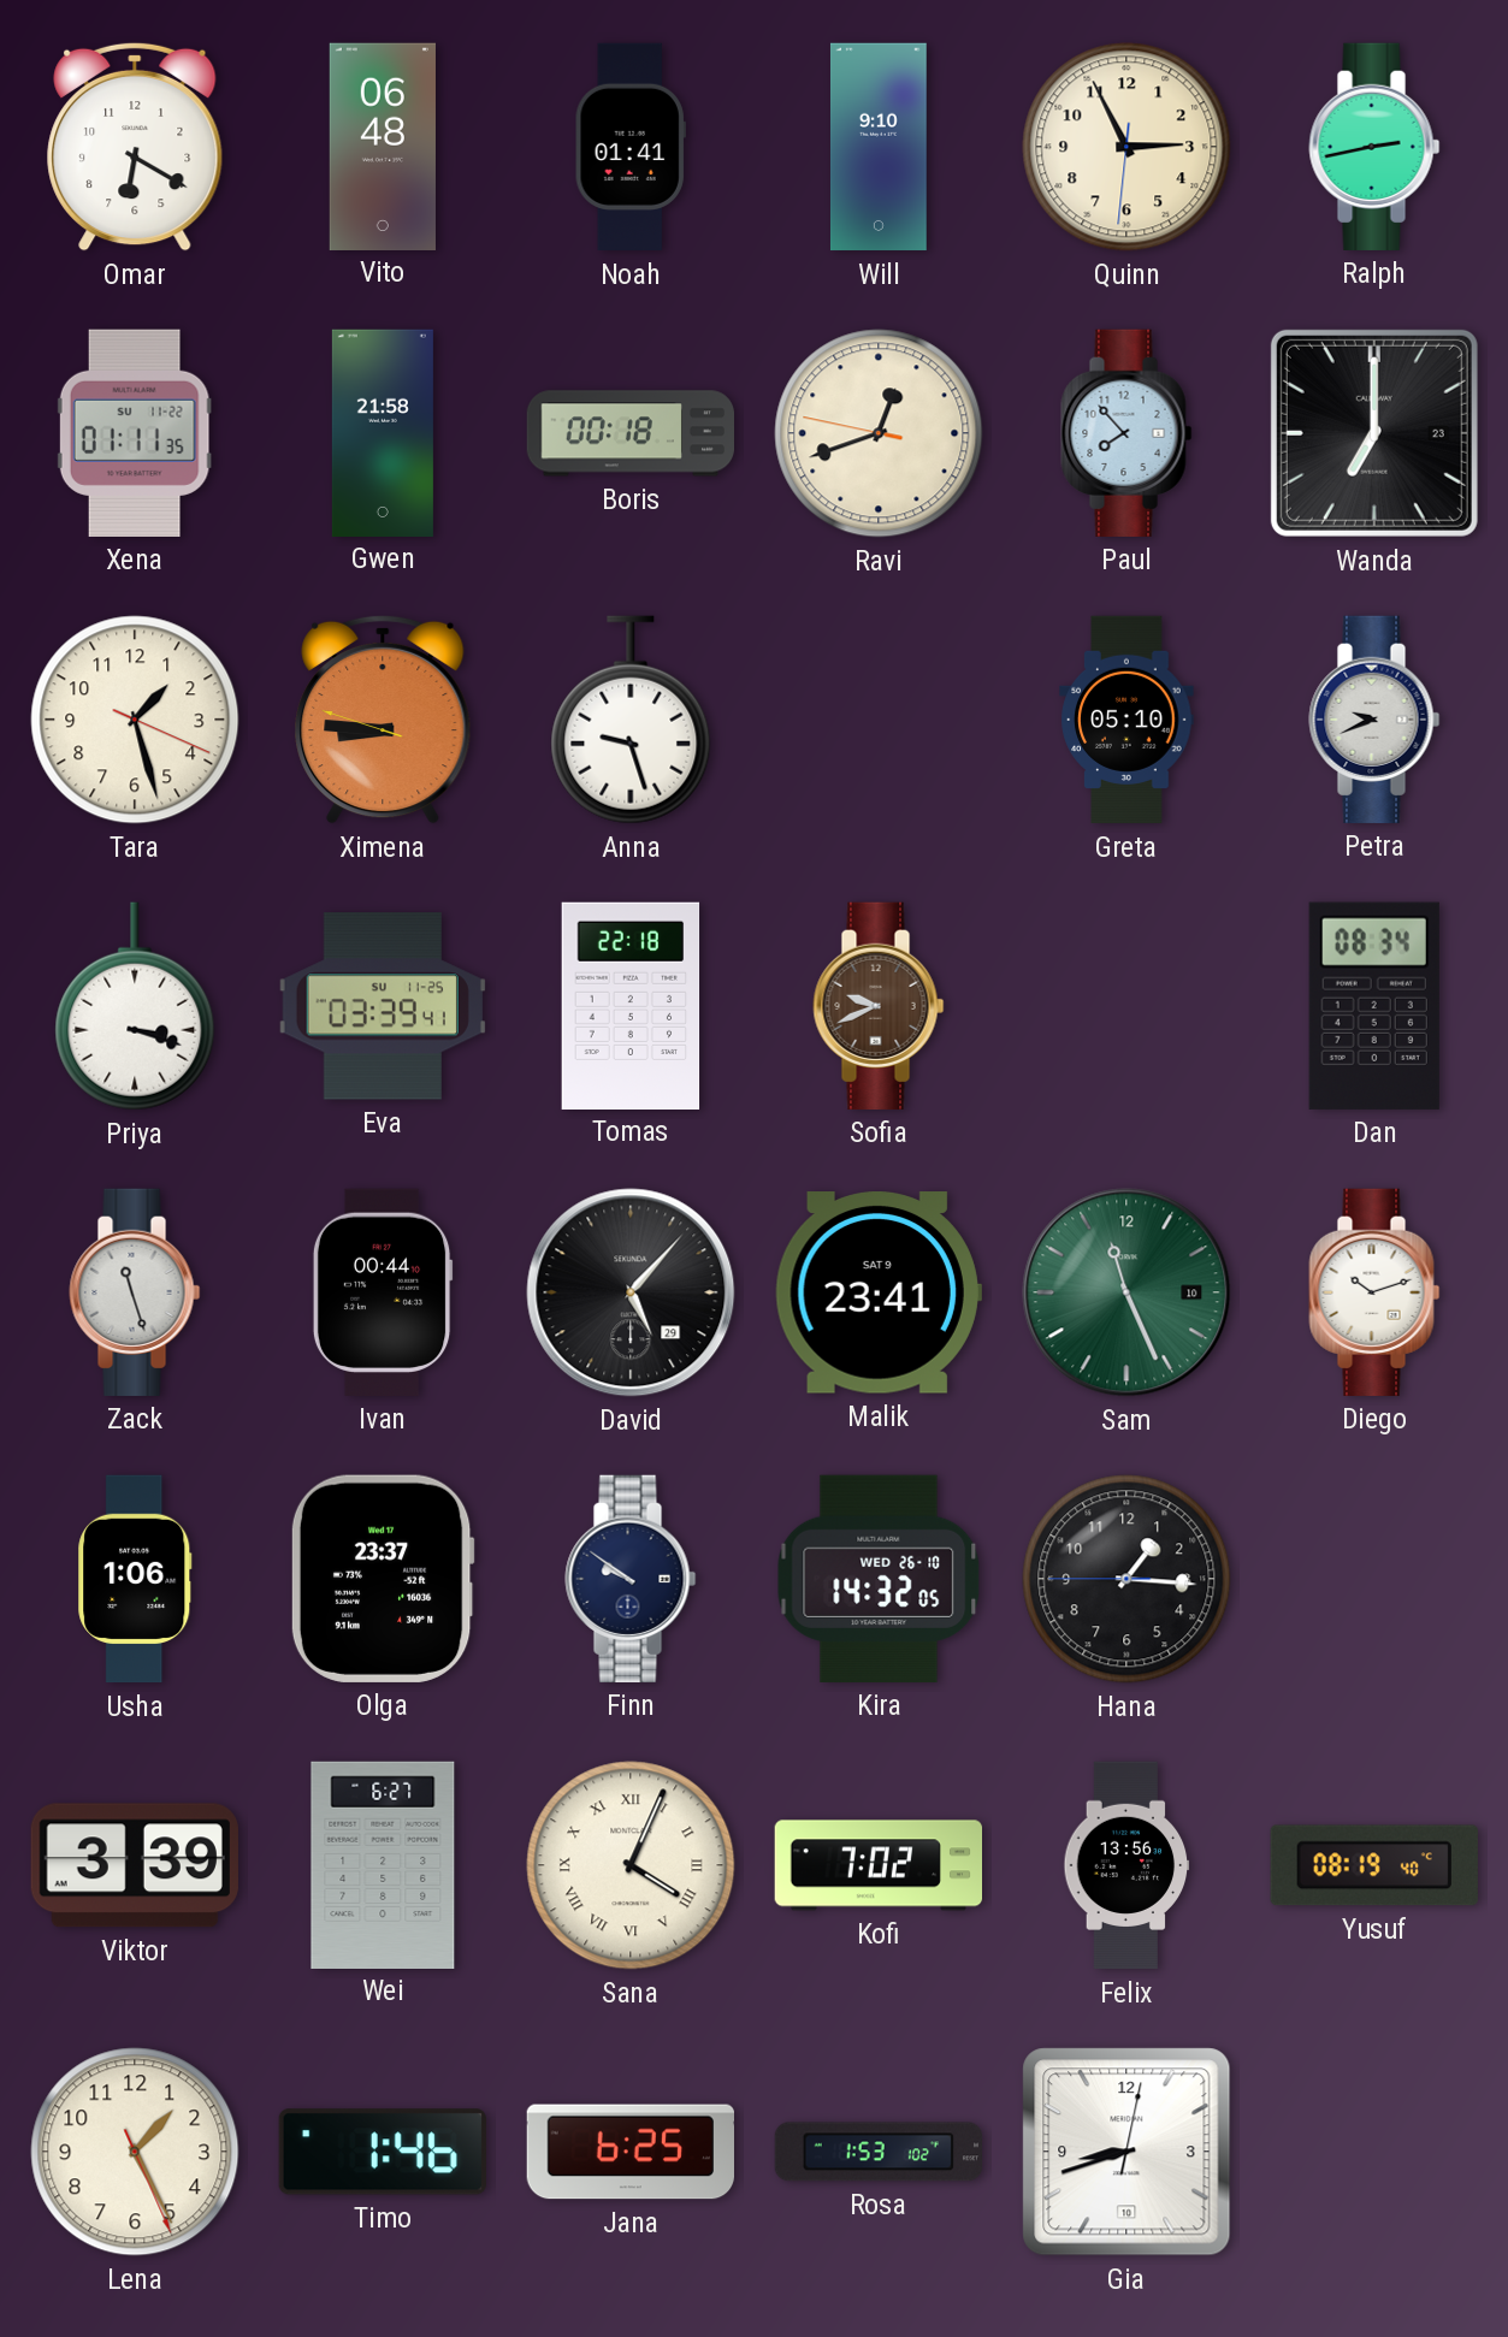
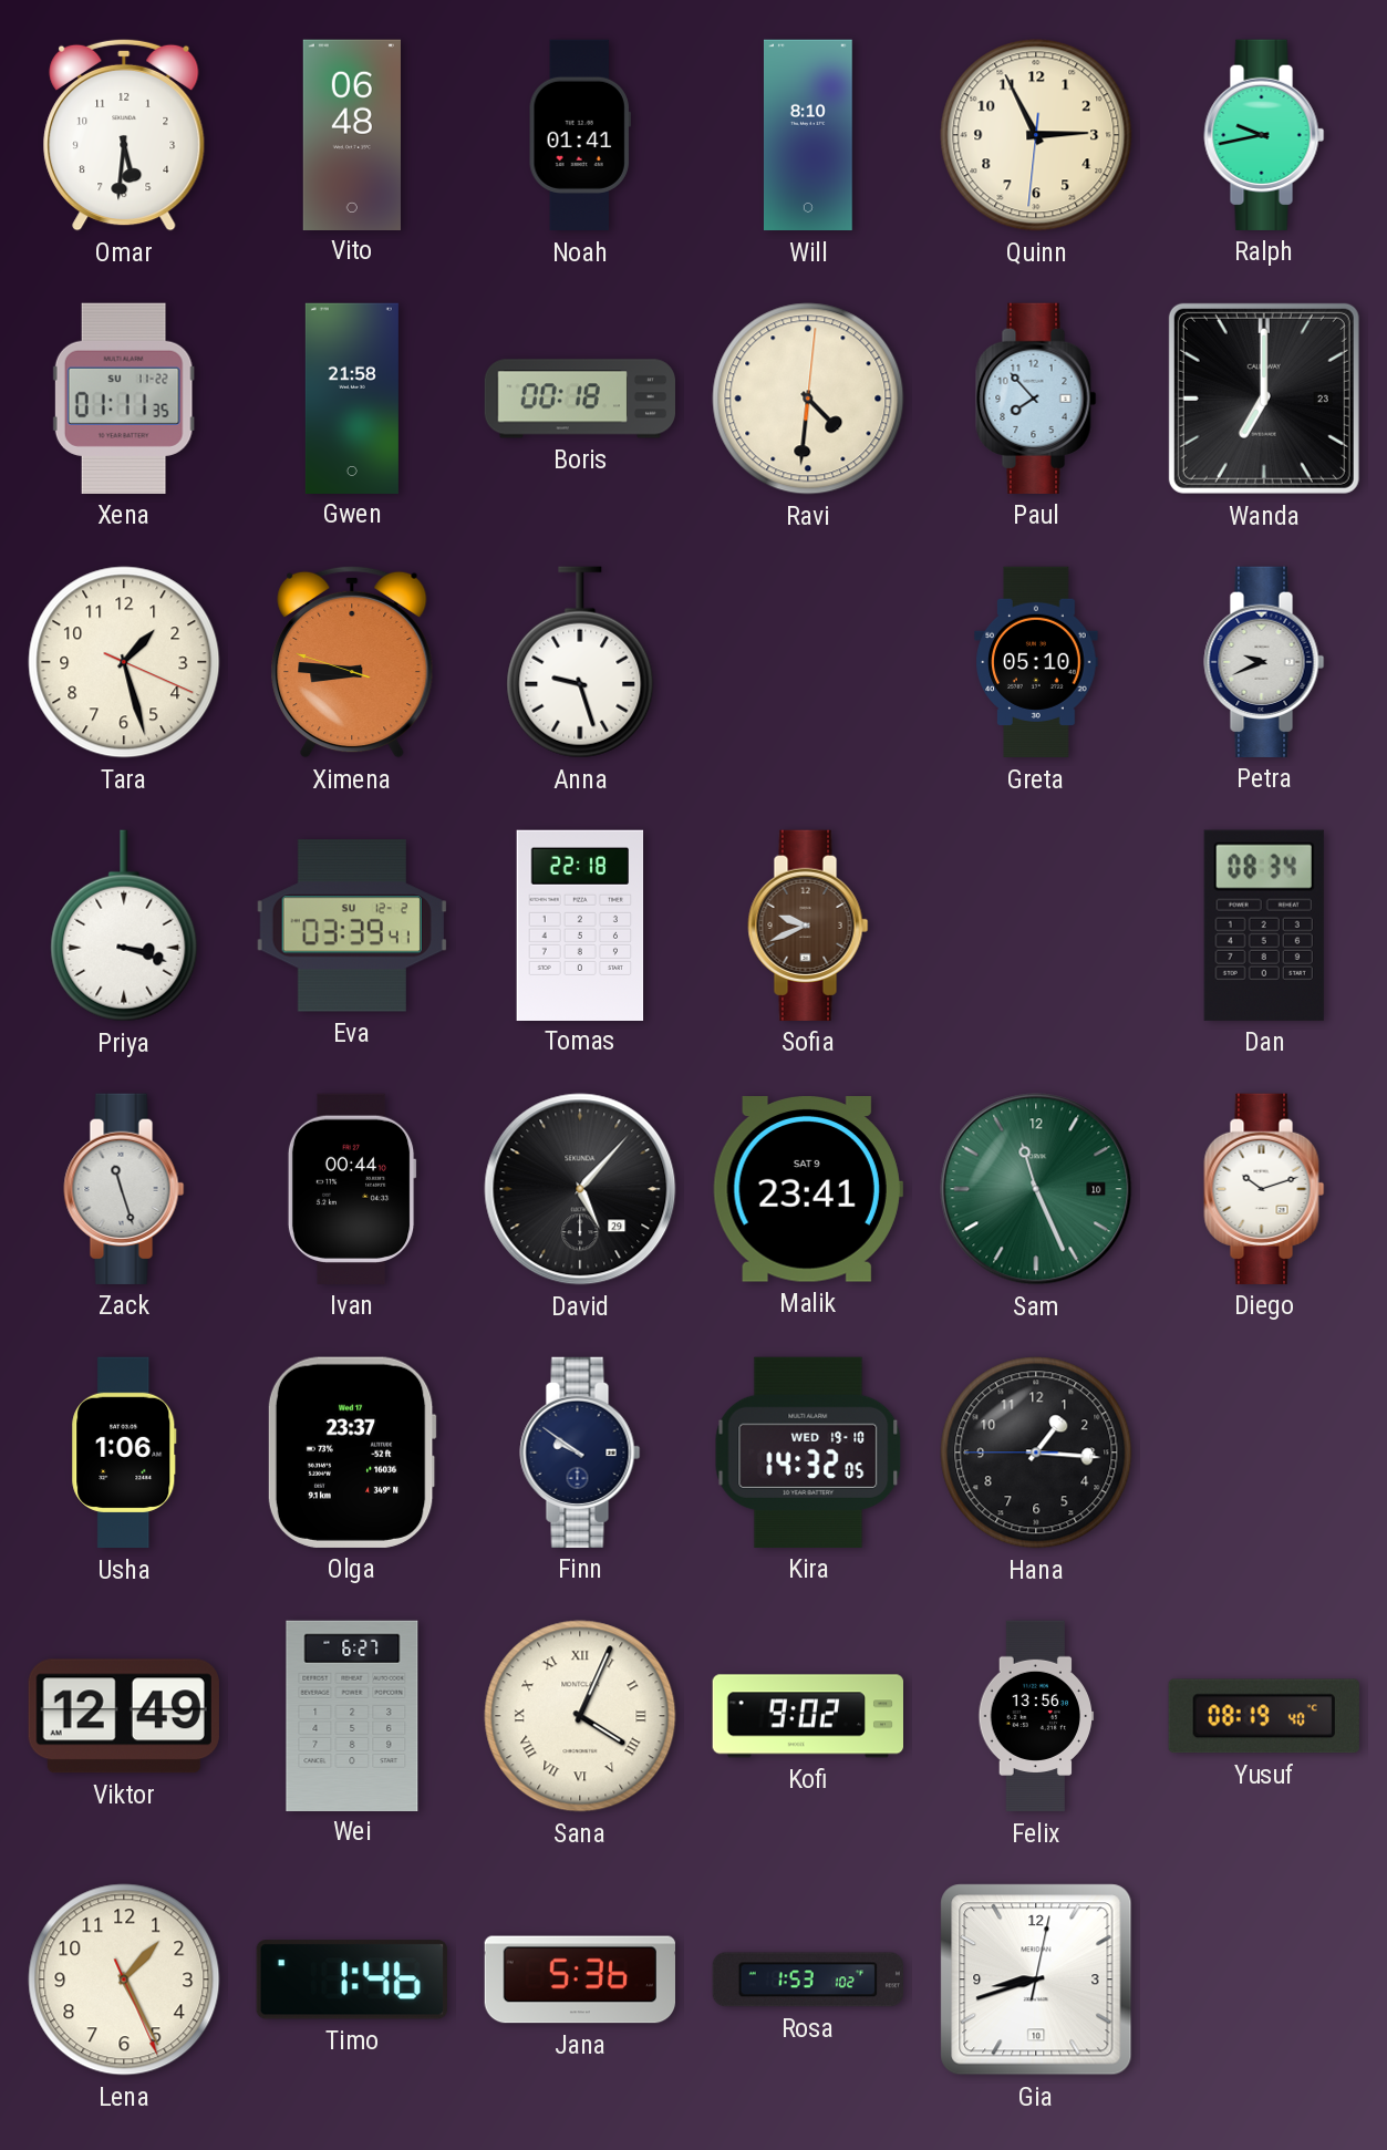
Omar: 6:20 -> 5:31 (124, 135)
Will: 9:10 -> 8:10 (808, 135)
Ralph: 2:43 -> 9:43 (1264, 135)
Ravi: 12:41 -> 4:31 (808, 399)
Eva date: SU 11-25 -> SU 12-2 (352, 926)
Kira date: WED 26-10 -> WED 19-10 (808, 1453)
Viktor: 3:39 -> 12:49 (124, 1716)
Kofi: 7:02 -> 9:02 (807, 1716)
Jana: 6:25 -> 5:36 (579, 1980)
